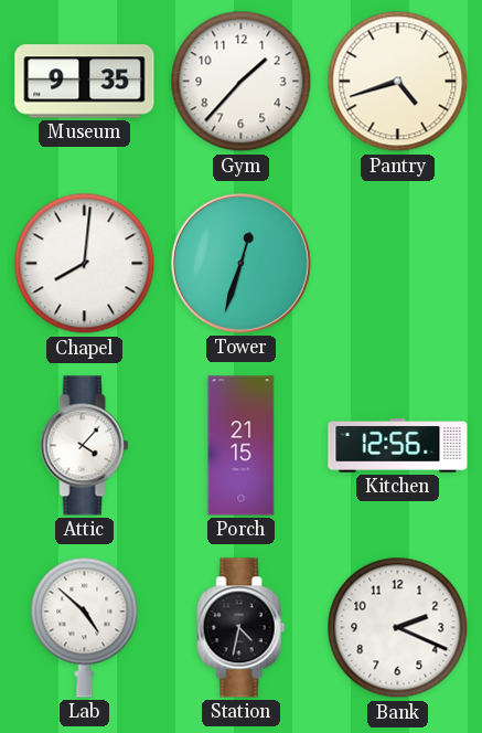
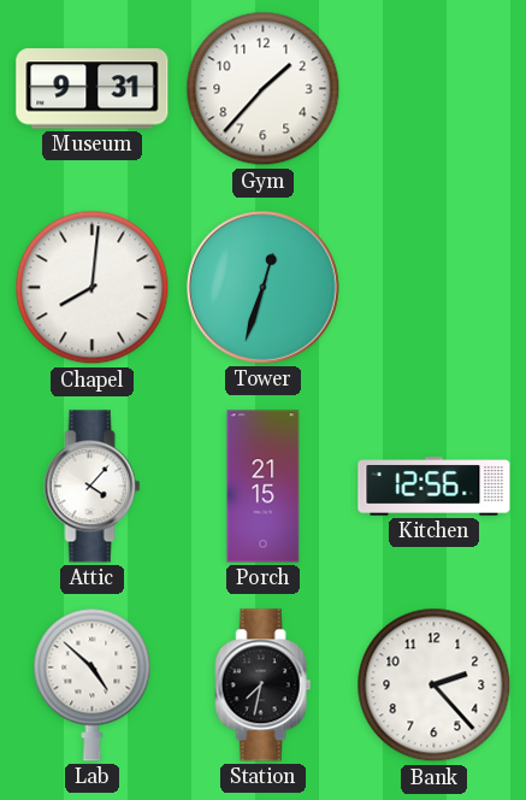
Museum: 9:35 -> 9:31 (93, 89)
Pantry: 4:42 -> none (398, 82)
Station: 4:32 -> 7:32 (264, 686)
Bank: 2:19 -> 2:23 (435, 686)
